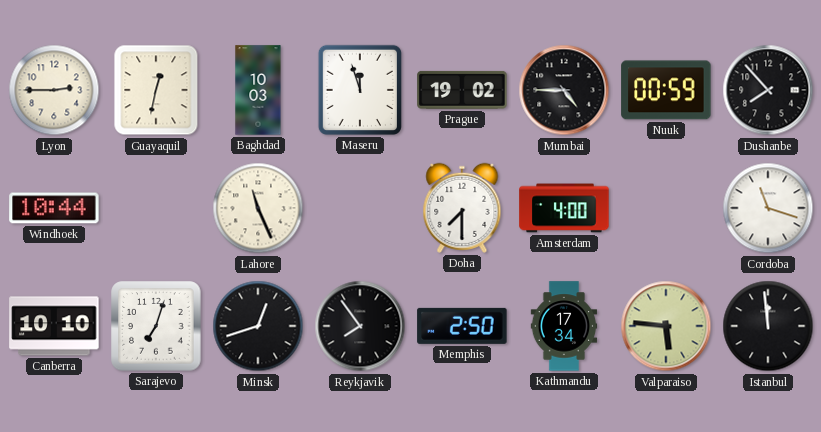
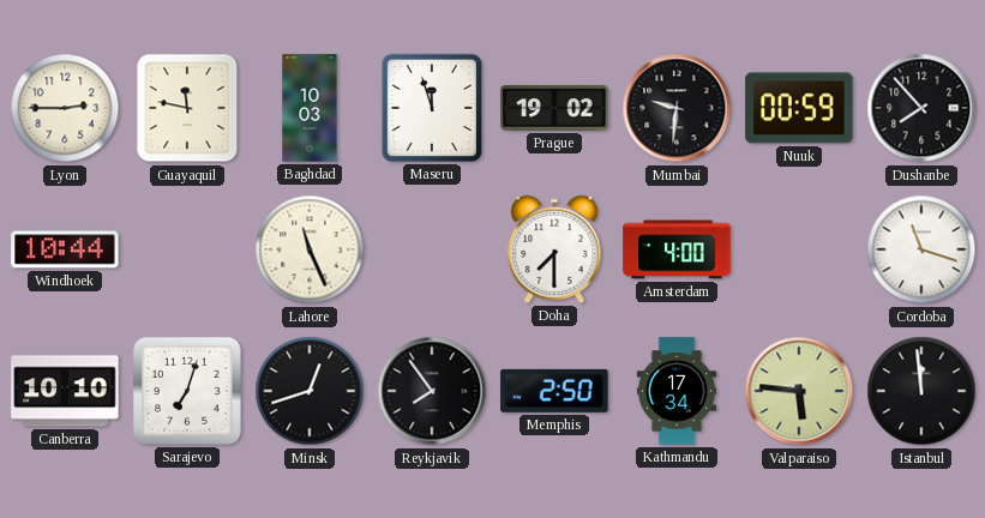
Guayaquil: 12:32 -> 11:47 (187, 108)
Mumbai: 4:45 -> 9:31 (677, 108)
